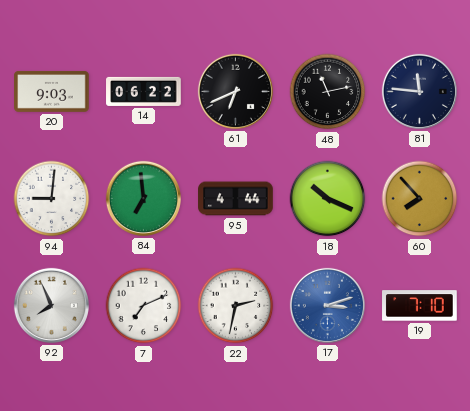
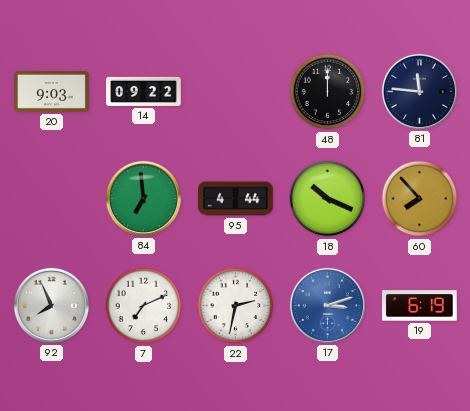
14: 06:22 -> 09:22 (144, 91)
61: 6:41 -> none (235, 91)
48: 11:13 -> 12:00 (328, 92)
94: 9:01 -> none (52, 199)
19: 7:10 -> 6:19 (420, 306)
